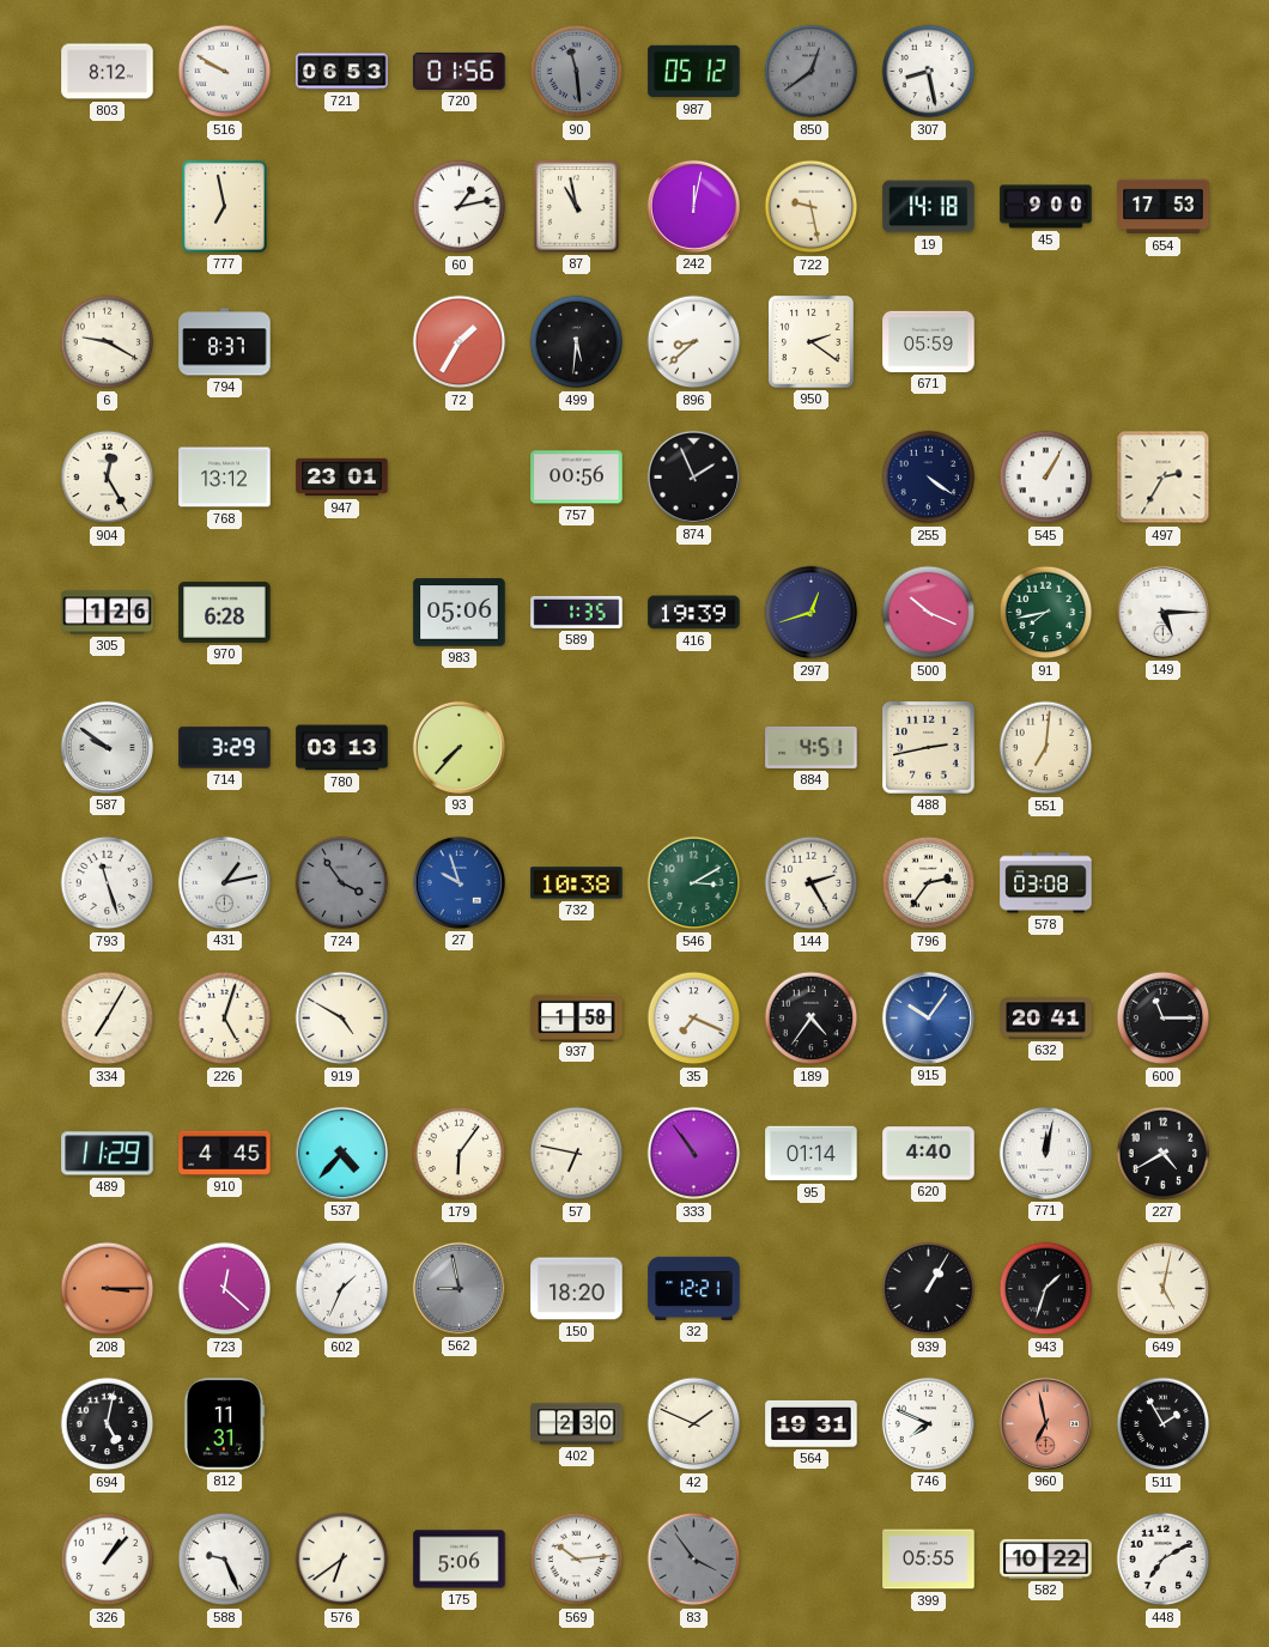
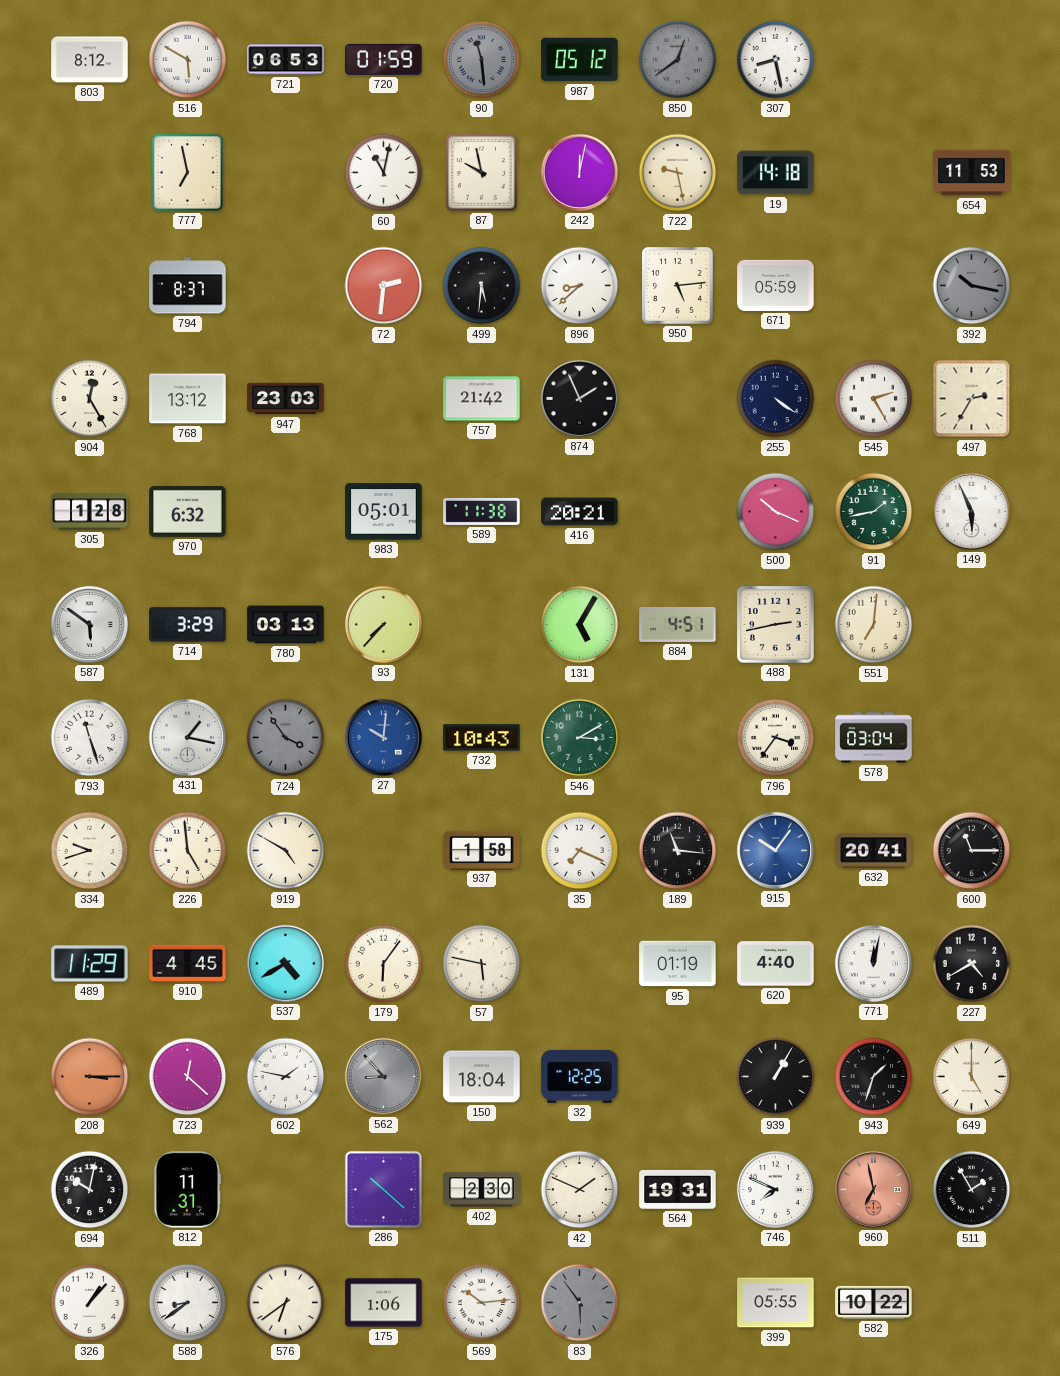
516: 9:50 -> 5:50 (188, 60)
720: 01:56 -> 01:59 (384, 59)
60: 1:13 -> 11:02 (384, 173)
87: 10:58 -> 9:58 (482, 173)
45: 9:00 -> none (1046, 207)
654: 17:53 -> 11:53 (972, 173)
6: 9:20 -> none (108, 342)
72: 1:35 -> 2:31 (384, 286)
950: 2:21 -> 5:14 (678, 286)
392: none -> 10:17 (972, 286)
947: 23:01 -> 23:03 (286, 399)
757: 00:56 -> 21:42 (482, 399)
545: 1:05 -> 2:25 (874, 399)
305: 1:26 -> 1:28 (90, 512)
970: 6:28 -> 6:32 (188, 511)
983: 05:06 -> 05:01 (384, 512)
589: 1:35 -> 11:38 (482, 511)
416: 19:39 -> 20:21 (580, 512)
297: 12:42 -> none (812, 613)
91: 7:43 -> 1:43 (874, 512)
149: 5:15 -> 5:56 (971, 511)
587: 9:51 -> 5:51 (89, 624)
131: none -> 5:05 (580, 625)
431: 1:13 -> 1:17 (187, 737)
27: 9:57 -> 10:01 (383, 737)
732: 10:38 -> 10:43 (482, 738)
144: 2:25 -> none (812, 883)
796: 2:36 -> 3:36 (776, 738)
578: 03:08 -> 03:04 (874, 738)
334: 7:05 -> 9:42 (90, 851)
226: 5:03 -> 4:59 (188, 851)
189: 4:36 -> 11:16 (678, 851)
537: 4:37 -> 4:40 (285, 963)
57: 6:47 -> 5:47 (482, 964)
333: 10:54 -> none (694, 1154)
95: 01:14 -> 01:19 (678, 964)
602: 1:34 -> 1:47 (286, 1077)
562: 8:58 -> 8:53 (383, 1076)
150: 18:20 -> 18:04 (482, 1077)
32: 12:21 -> 12:25 (580, 1076)
649: 5:02 -> 5:00 (972, 1077)
694: 5:02 -> 10:02 (90, 1190)
286: none -> 10:22 (383, 1189)
588: 9:26 -> 8:39 (188, 1303)
175: 5:06 -> 1:06 (384, 1303)
83: 3:54 -> 5:54 (580, 1303)
448: 7:10 -> none (1164, 1560)
